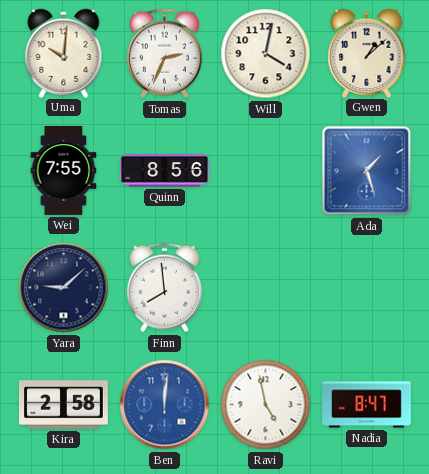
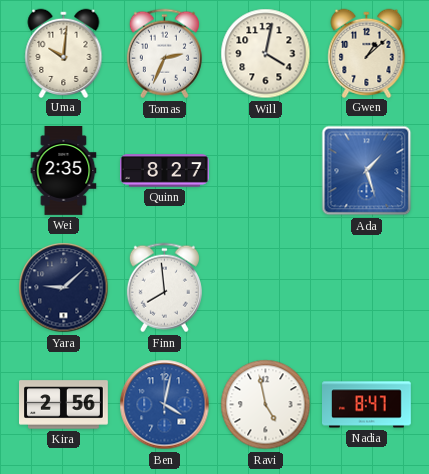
Wei: 7:55 -> 2:35 (64, 171)
Quinn: 8:56 -> 8:27 (165, 171)
Kira: 2:58 -> 2:56 (64, 405)
Ben: 12:01 -> 4:02 (165, 405)
